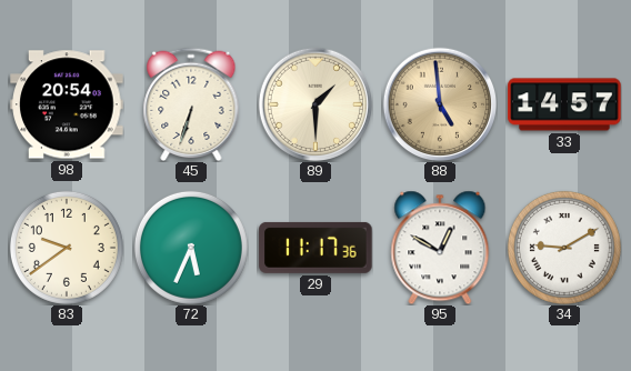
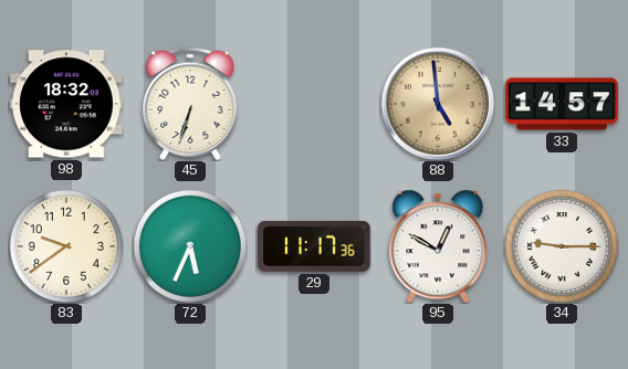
98: 20:54 -> 18:32 (66, 104)
89: 1:30 -> none (314, 103)
34: 9:10 -> 9:15 (562, 246)
